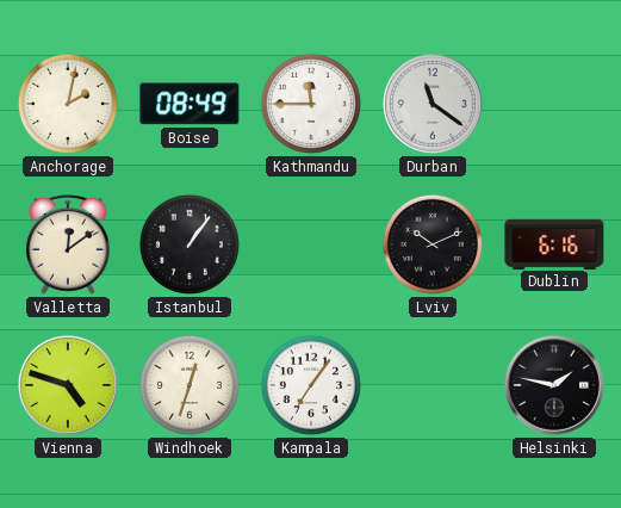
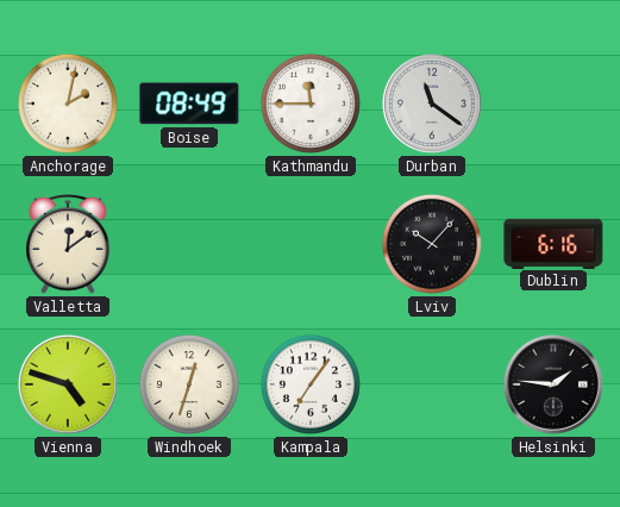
Istanbul: 1:06 -> none (190, 244)
Lviv: 10:11 -> 10:07 (432, 244)
Helsinki: 1:47 -> 1:46 (553, 384)
